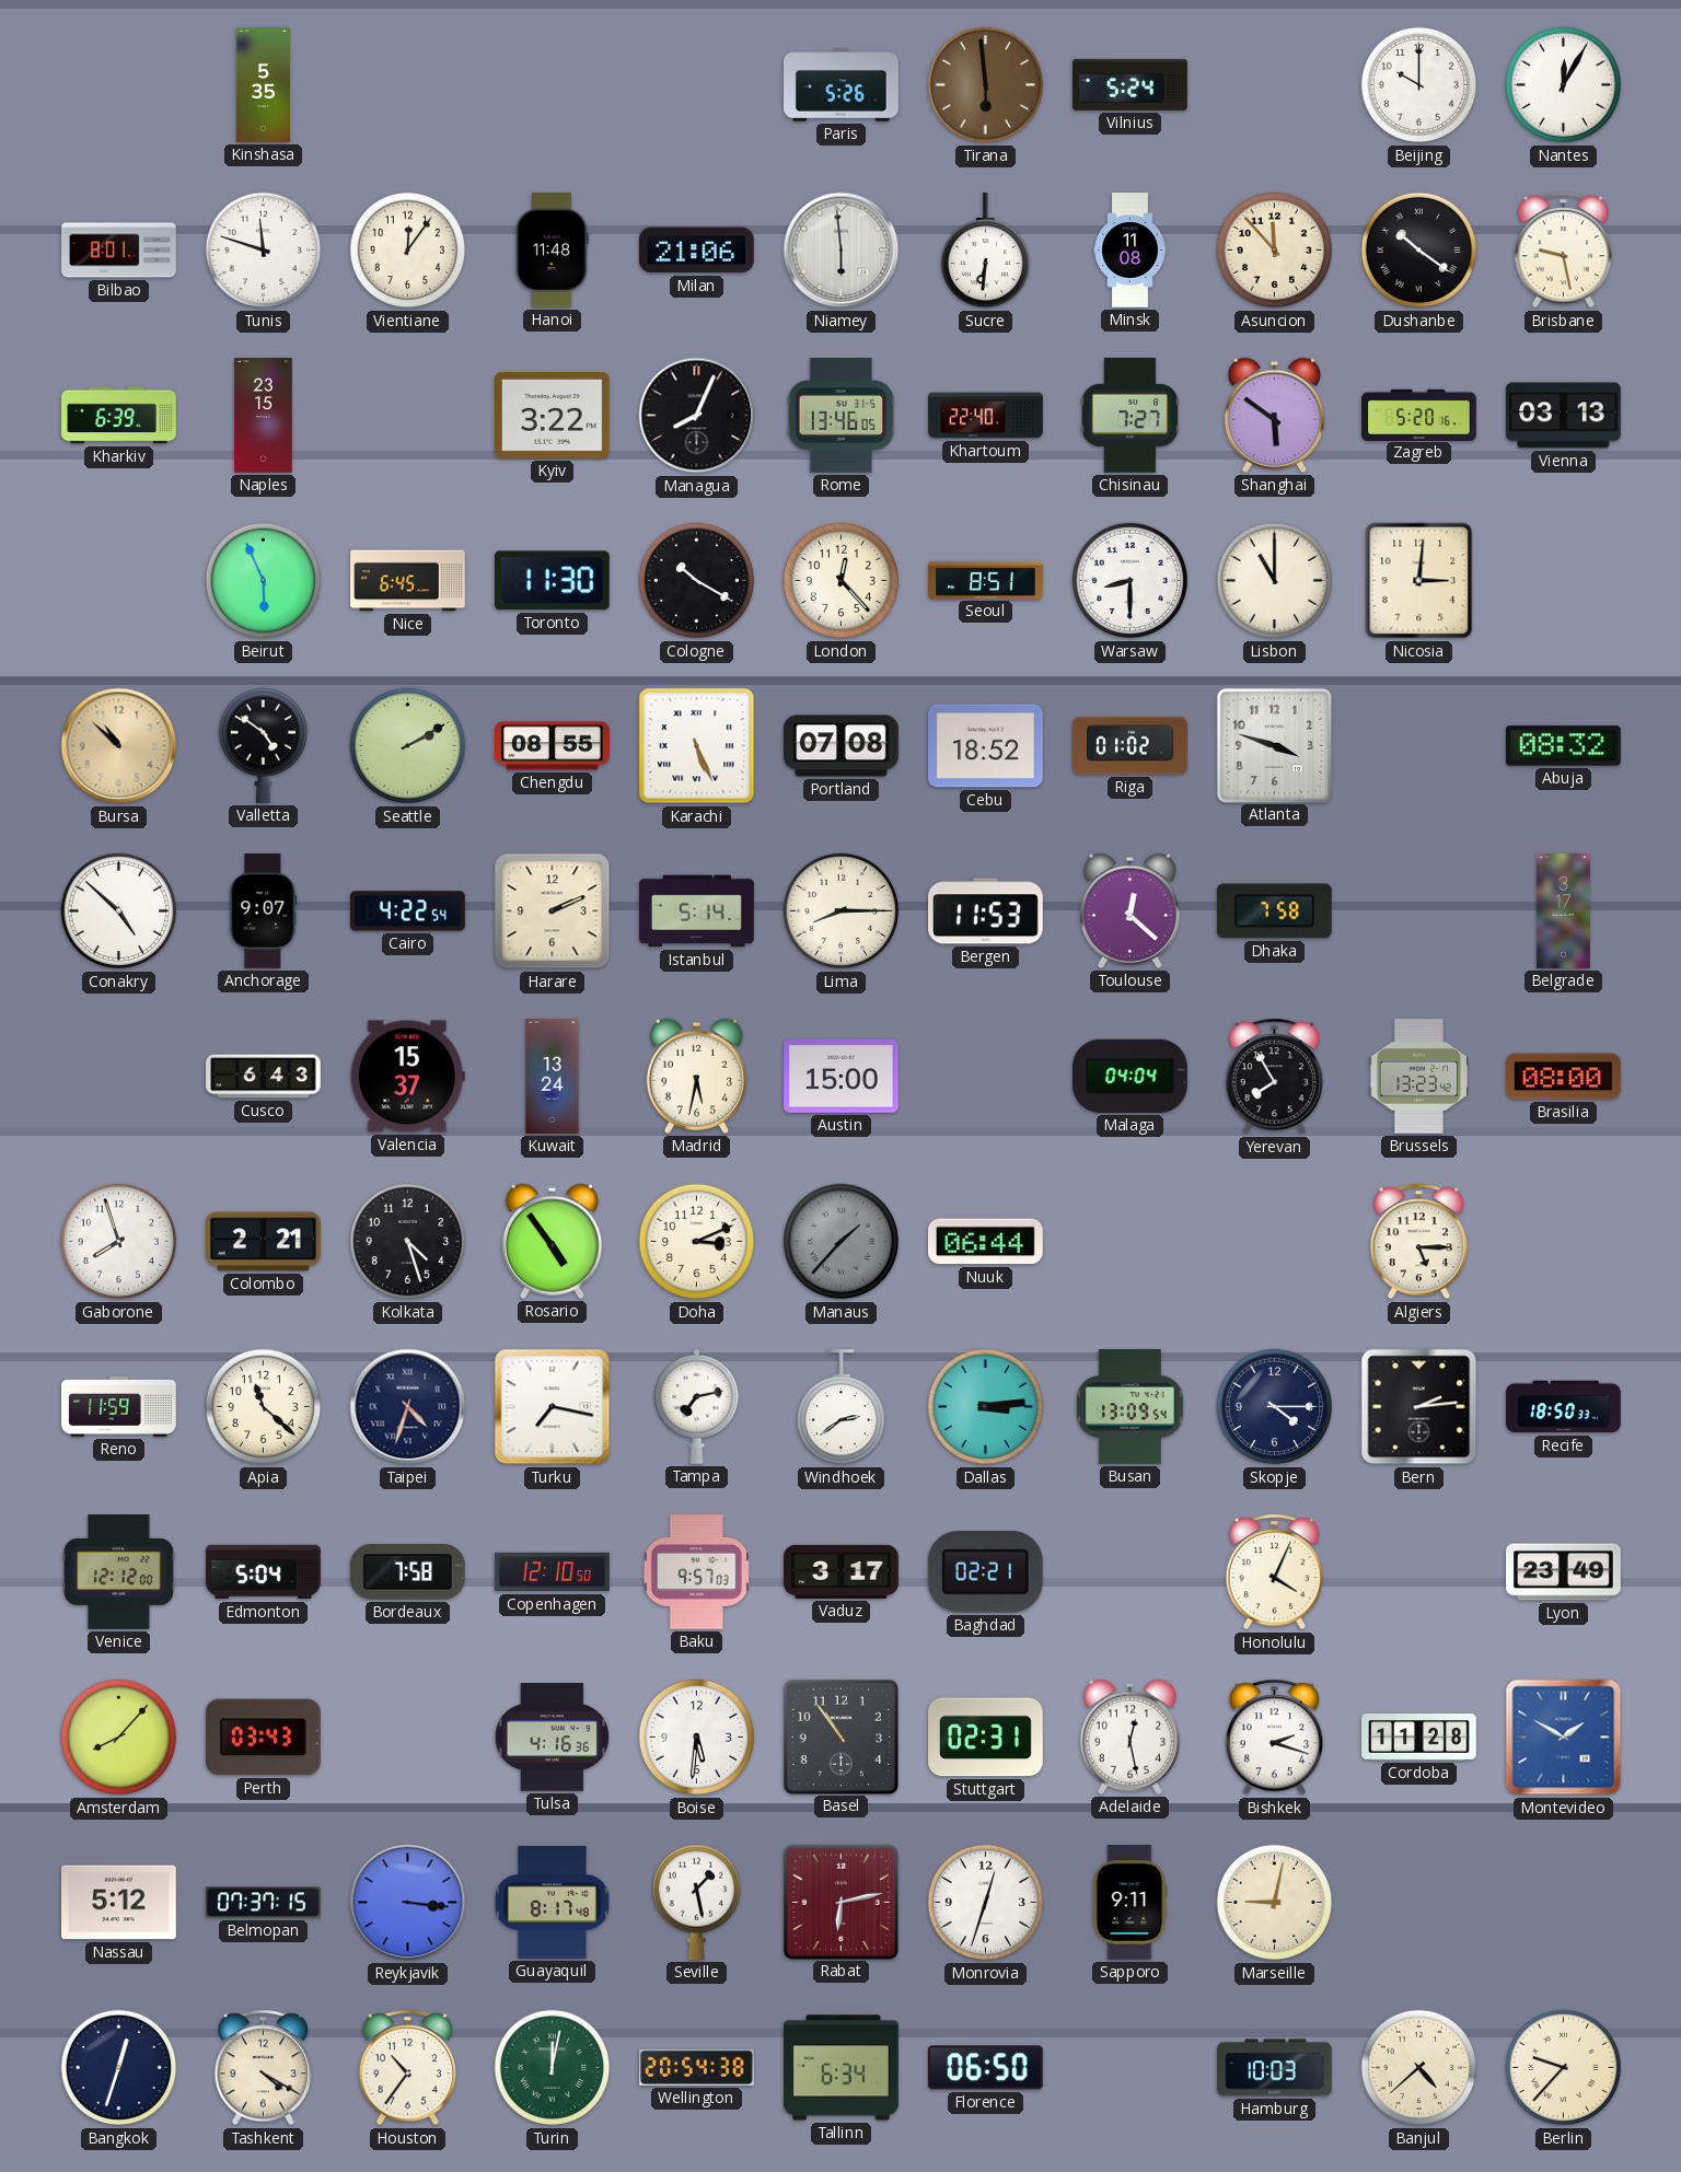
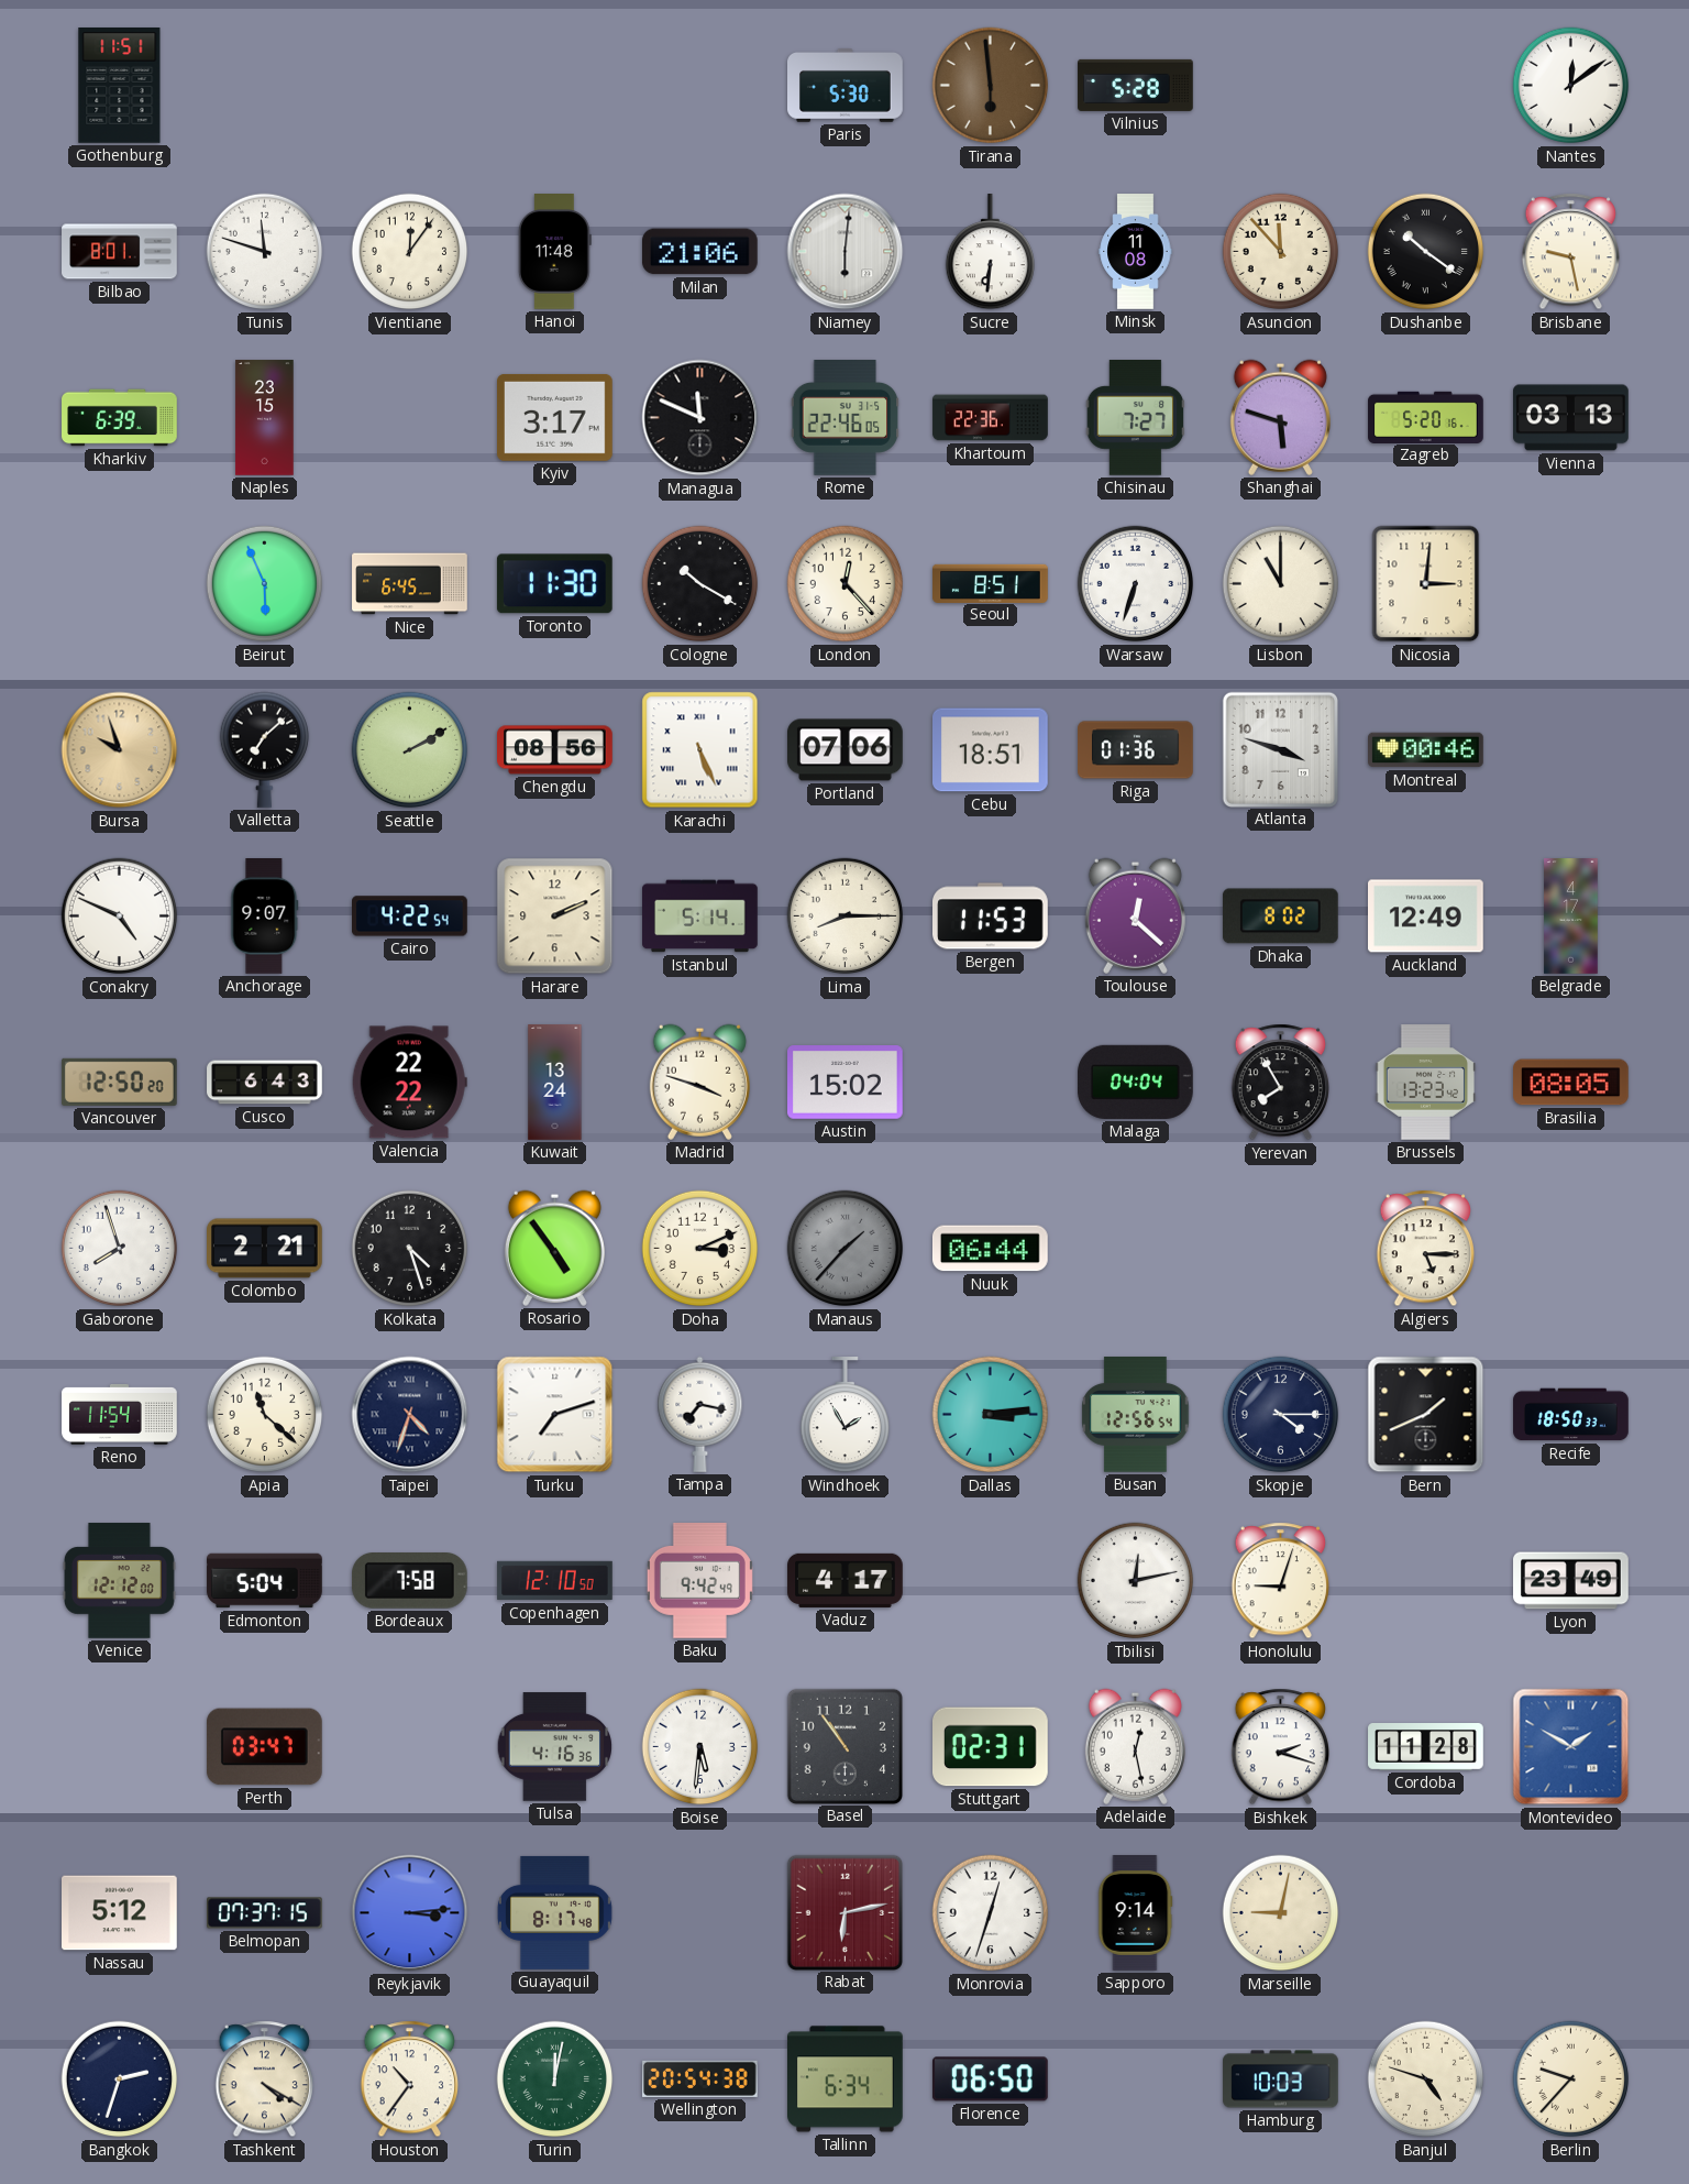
Gothenburg: none -> 11:51 (120, 86)
Kinshasa: 5:35 -> none (263, 85)
Paris: 5:26 -> 5:30 (846, 86)
Vilnius: 5:24 -> 5:28 (1136, 85)
Beijing: 10:00 -> none (1419, 85)
Nantes: 12:05 -> 12:09 (1571, 86)
Niamey: 5:59 -> 6:01 (846, 252)
Kyiv: 3:22 -> 3:17 (555, 417)
Managua: 8:04 -> 11:49 (700, 418)
Rome: 13:46 -> 22:46 (846, 418)
Khartoum: 22:40 -> 22:36 (991, 418)
Shanghai: 5:51 -> 5:48 (1280, 417)
Warsaw: 8:30 -> 6:33 (1136, 584)
Bursa: 10:52 -> 9:57 (120, 750)
Valletta: 4:51 -> 7:08 (264, 749)
Chengdu: 08:55 -> 08:56 (555, 750)
Portland: 07:08 -> 07:06 (846, 750)
Cebu: 18:52 -> 18:51 (991, 750)
Riga: 01:02 -> 01:36 (1136, 750)
Montreal: none -> 00:46 (1426, 750)
Abuja: 08:32 -> none (1564, 746)
Conakry: 4:52 -> 4:49 (120, 917)
Dhaka: 7:58 -> 8:02 (1280, 917)
Auckland: none -> 12:49 (1426, 917)
Belgrade: 3:17 -> 4:17 (1571, 917)
Vancouver: none -> 12:50 (119, 1082)
Valencia: 15:37 -> 22:22 (409, 1083)
Madrid: 5:32 -> 3:48 (699, 1082)
Austin: 15:00 -> 15:02 (846, 1083)
Brasilia: 08:00 -> 08:05 (1571, 1083)
Reno: 11:59 -> 11:54 (120, 1414)
Turku: 7:17 -> 7:12 (555, 1415)
Tampa: 7:13 -> 7:17 (700, 1414)
Windhoek: 2:39 -> 1:55 (844, 1416)
Busan: 13:09 -> 12:56 (1136, 1415)
Bern: 2:14 -> 1:41 (1426, 1415)
Baku: 9:57 -> 9:42 (699, 1581)
Vaduz: 3:17 -> 4:17 (846, 1580)
Baghdad: 02:21 -> none (985, 1572)
Tbilisi: none -> 12:13 (1136, 1581)
Honolulu: 4:04 -> 9:03 (1280, 1581)
Amsterdam: 8:07 -> none (119, 1738)
Perth: 03:43 -> 03:47 (264, 1747)
Reykjavik: 3:16 -> 3:14 (410, 1913)
Seville: 1:28 -> none (696, 1902)
Sapporo: 9:11 -> 9:14 (1135, 1913)
Bangkok: 12:33 -> 2:33 (120, 2079)
Banjul: 4:38 -> 4:48 (1426, 2079)
